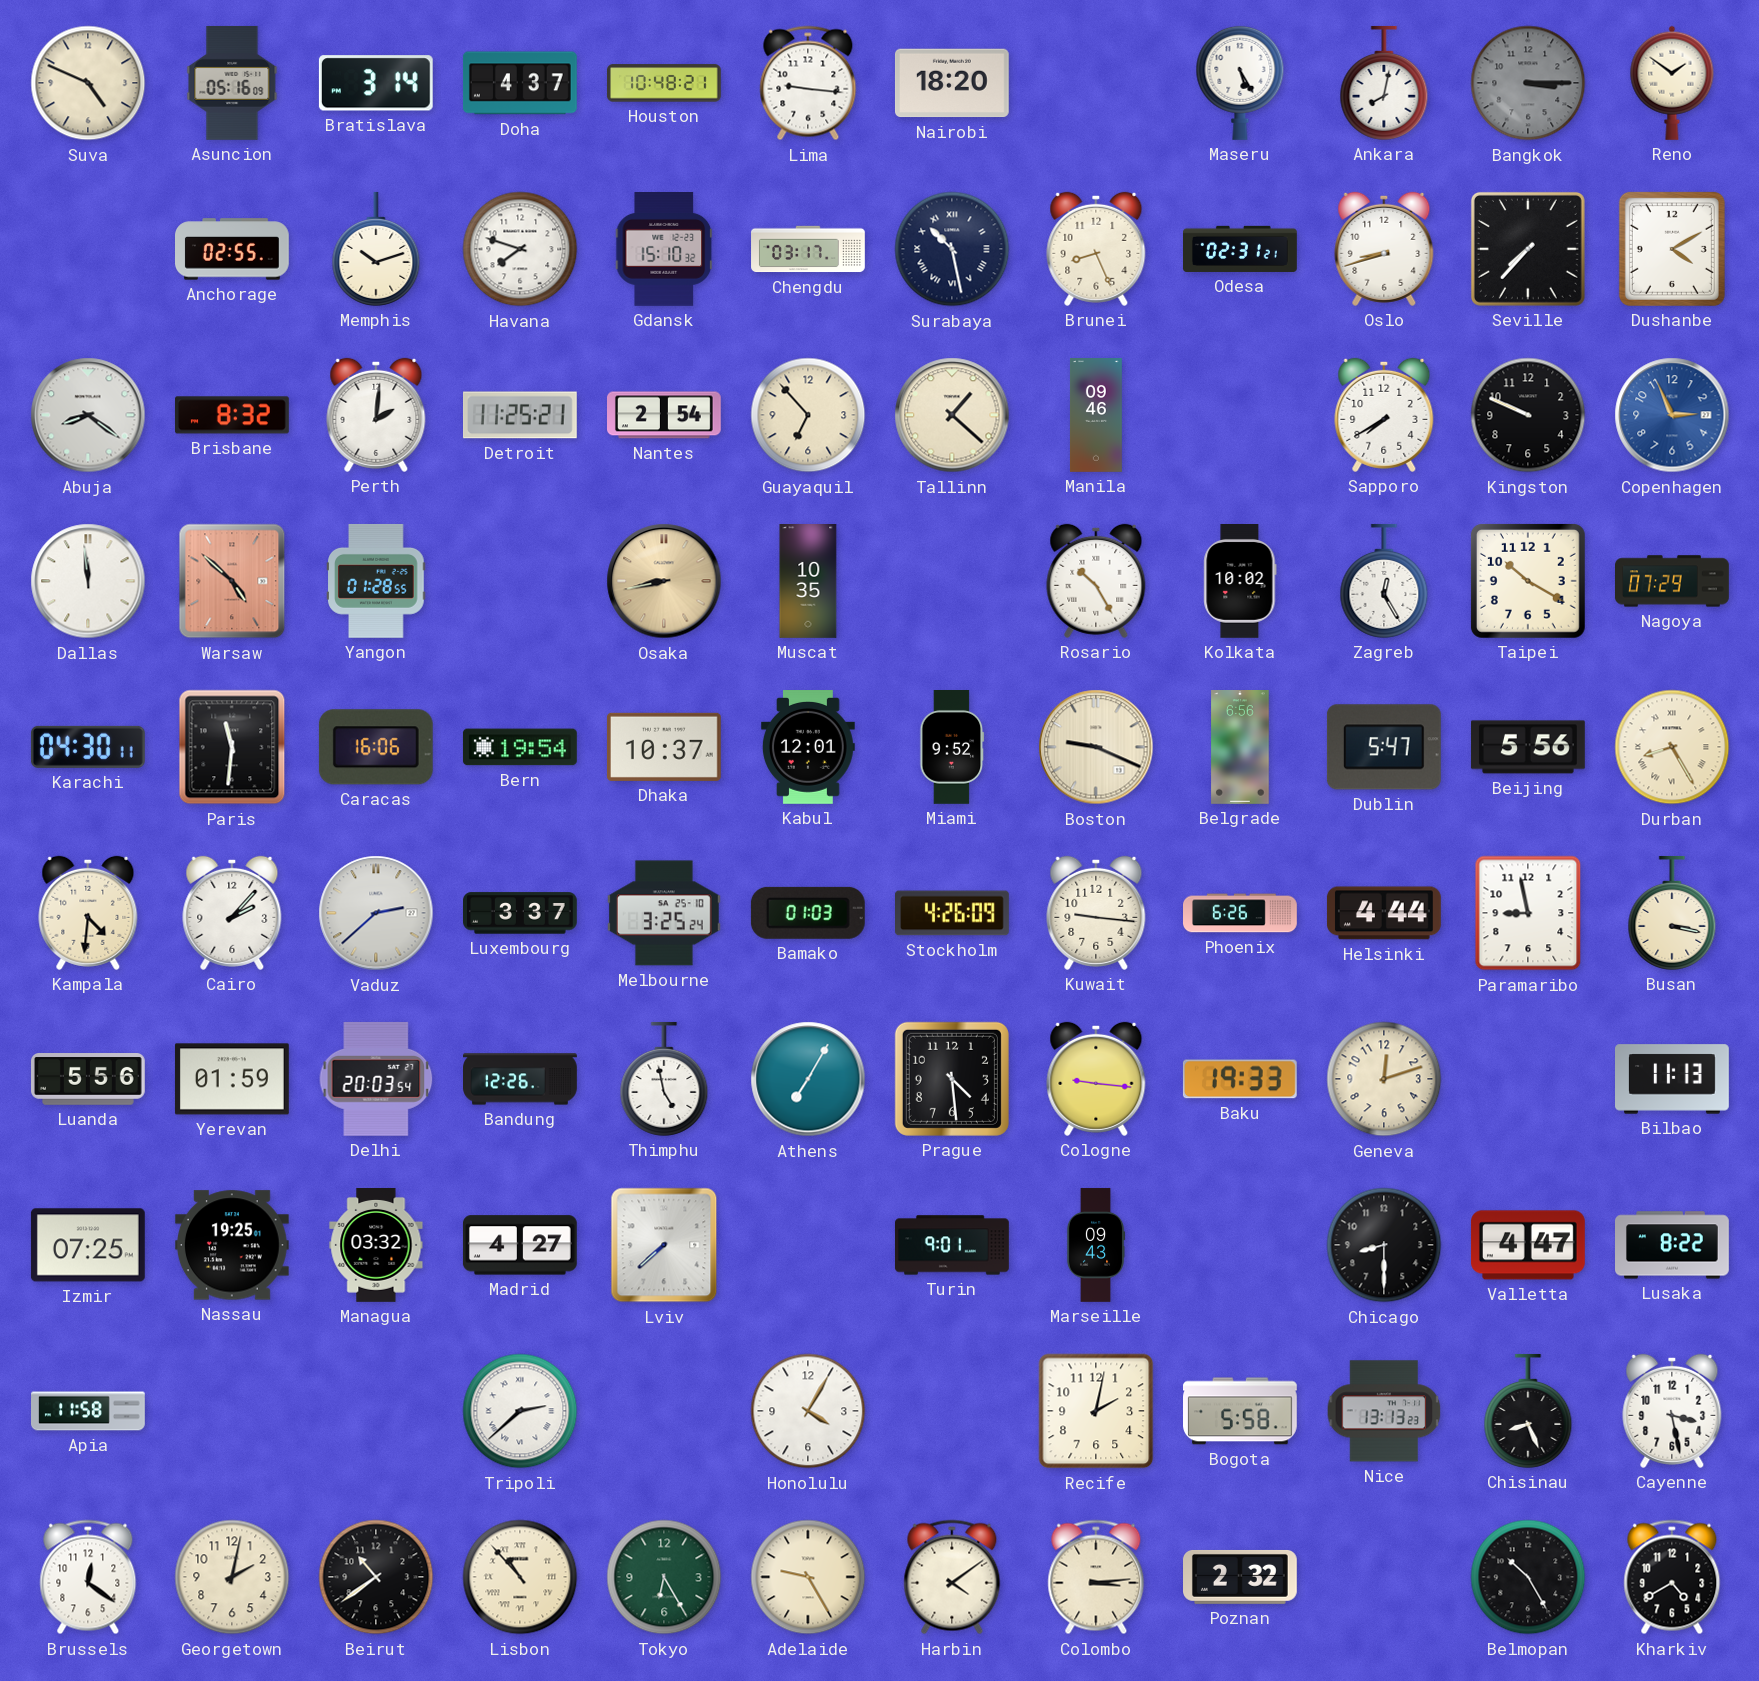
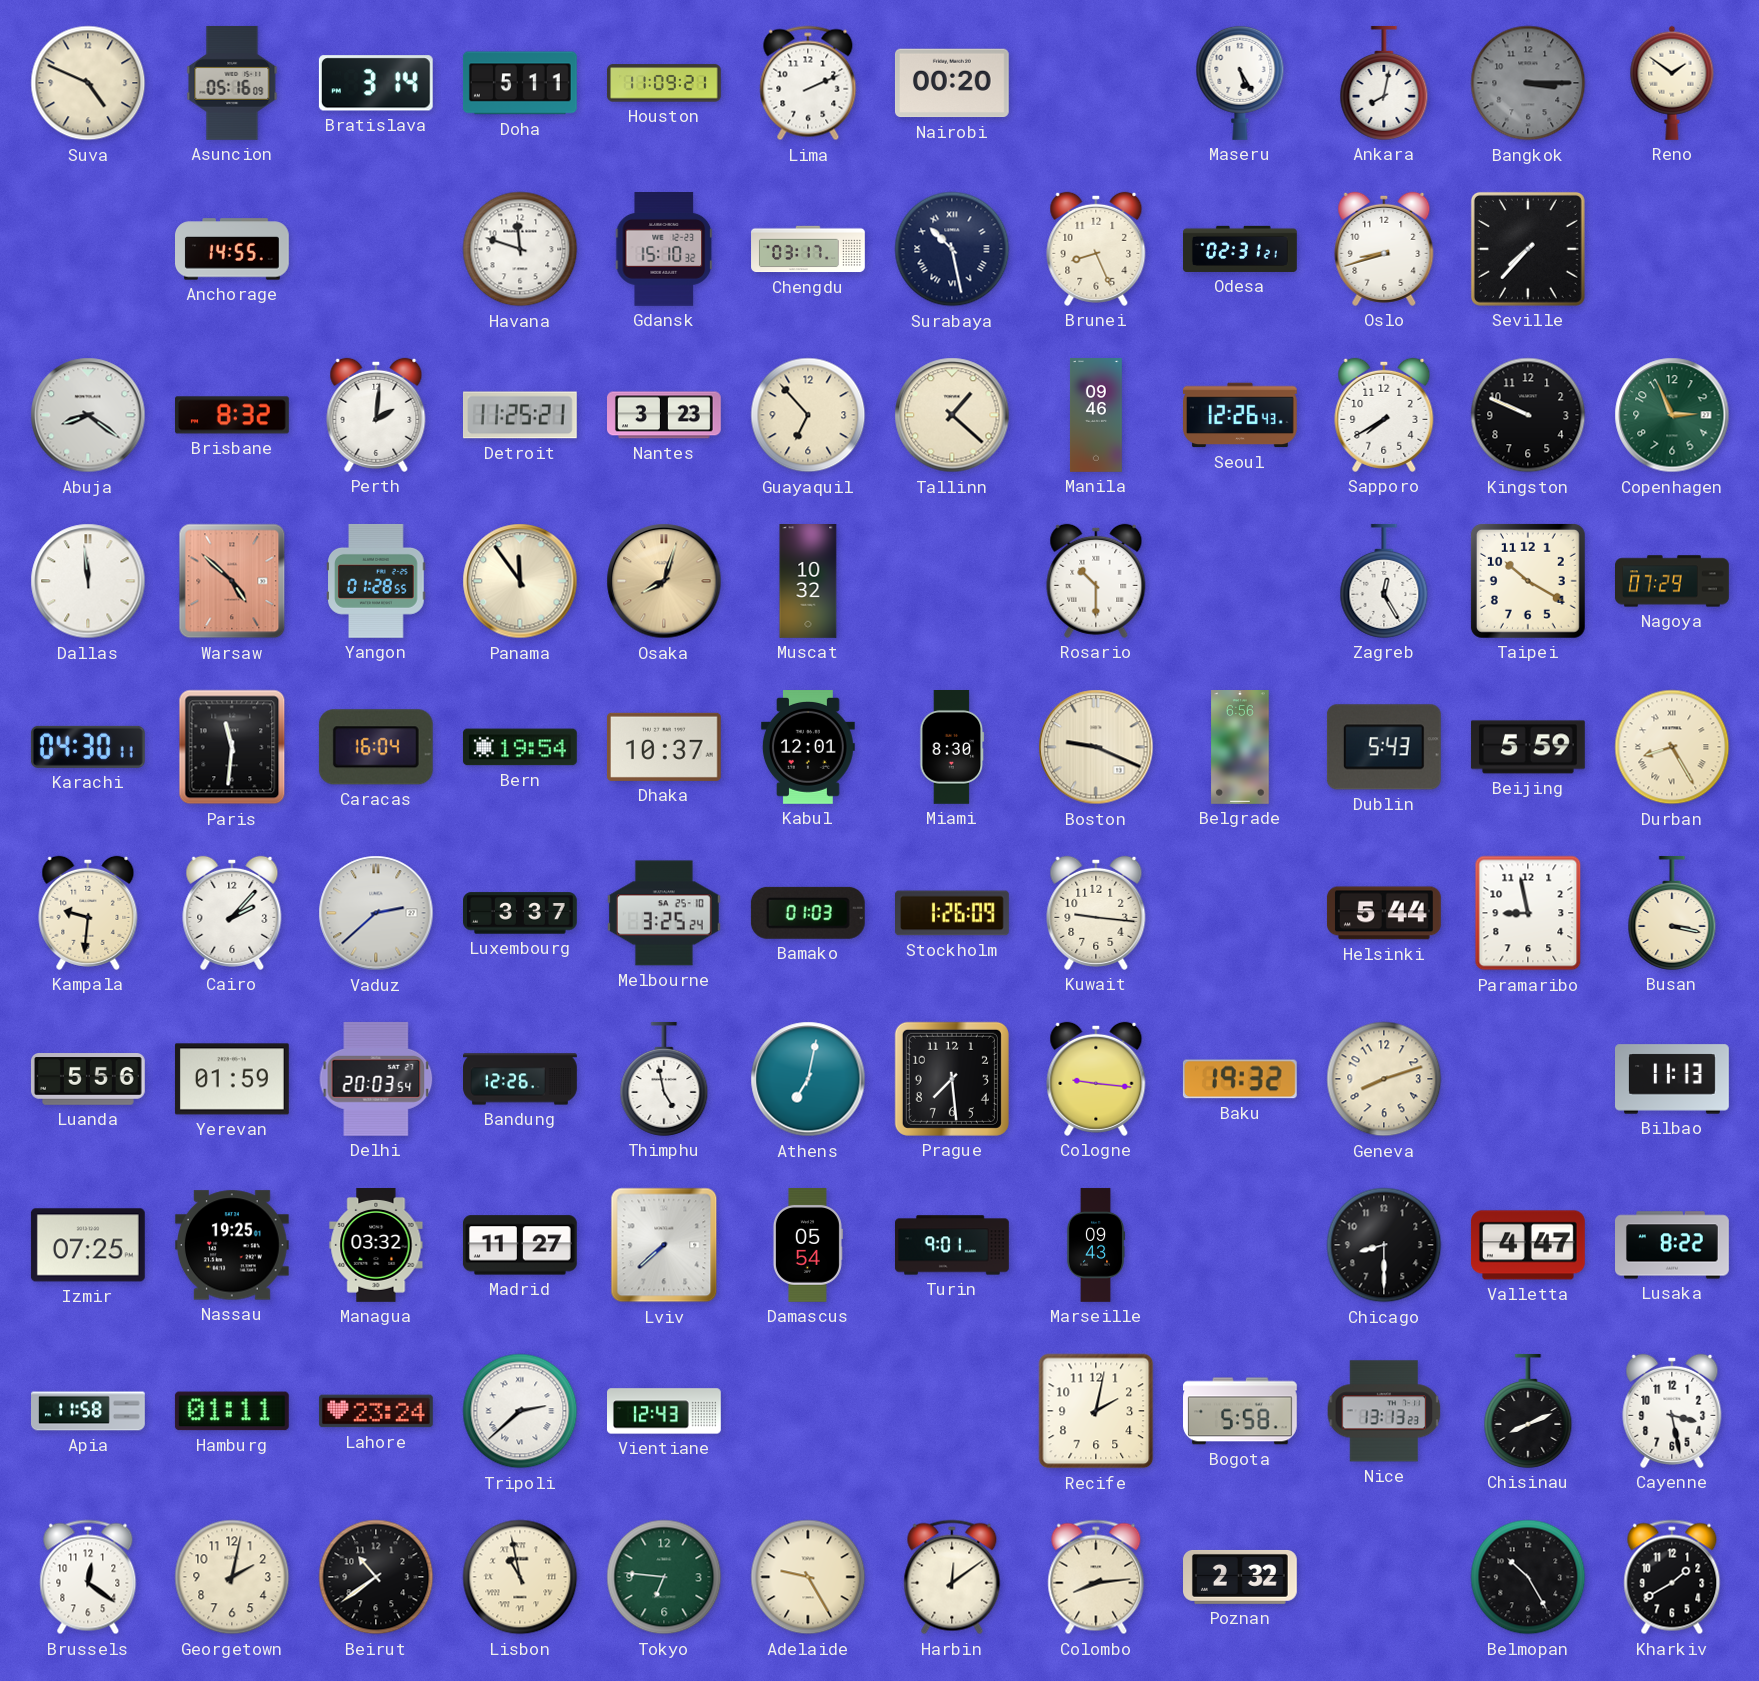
Doha: 4:37 -> 5:11 (520, 83)
Houston: 10:48 -> 11:09 (665, 83)
Lima: 9:16 -> 2:11 (808, 83)
Nairobi: 18:20 -> 00:20 (952, 83)
Anchorage: 02:55 -> 14:55 (233, 249)
Memphis: 10:12 -> none (376, 249)
Havana: 7:48 -> 11:48 (520, 249)
Dushanbe: 4:10 -> none (1672, 249)
Nantes: 2:54 -> 3:23 (665, 415)
Seoul: none -> 12:26 (1241, 415)
Copenhagen dial: blue -> green (1672, 415)
Panama: none -> 11:54 (520, 581)
Osaka: 8:43 -> 8:03 (664, 581)
Muscat: 10:35 -> 10:32 (808, 582)
Rosario: 10:25 -> 10:30 (1096, 581)
Kolkata: 10:02 -> none (1240, 582)
Caracas: 16:06 -> 16:04 (376, 747)
Miami: 9:52 -> 8:30 (952, 748)
Dublin: 5:47 -> 5:43 (1384, 747)
Beijing: 5:56 -> 5:59 (1529, 747)
Kampala: 4:31 -> 9:31 (88, 913)
Stockholm: 4:26 -> 1:26 (953, 913)
Phoenix: 6:26 -> none (1241, 913)
Helsinki: 4:44 -> 5:44 (1384, 913)
Athens: 7:05 -> 7:02 (808, 1079)
Prague: 4:29 -> 7:29 (952, 1079)
Baku: 19:33 -> 19:32 (1240, 1079)
Geneva: 12:12 -> 8:12 (1384, 1079)
Madrid: 4:27 -> 11:27 (520, 1245)
Damascus: none -> 05:54 (807, 1246)
Hamburg: none -> 01:11 (232, 1411)
Lahore: none -> 23:24 (376, 1411)
Vientiane: none -> 12:43 (665, 1411)
Honolulu: 4:05 -> none (808, 1411)
Chisinau: 8:26 -> 8:11 (1528, 1411)
Lisbon: 10:53 -> 10:58 (520, 1577)
Tokyo: 6:25 -> 6:46 (664, 1577)
Harbin: 4:09 -> 12:09 (952, 1577)
Colombo: 3:14 -> 8:14 (1096, 1577)
Kharkiv: 4:40 -> 1:40 (1672, 1577)
